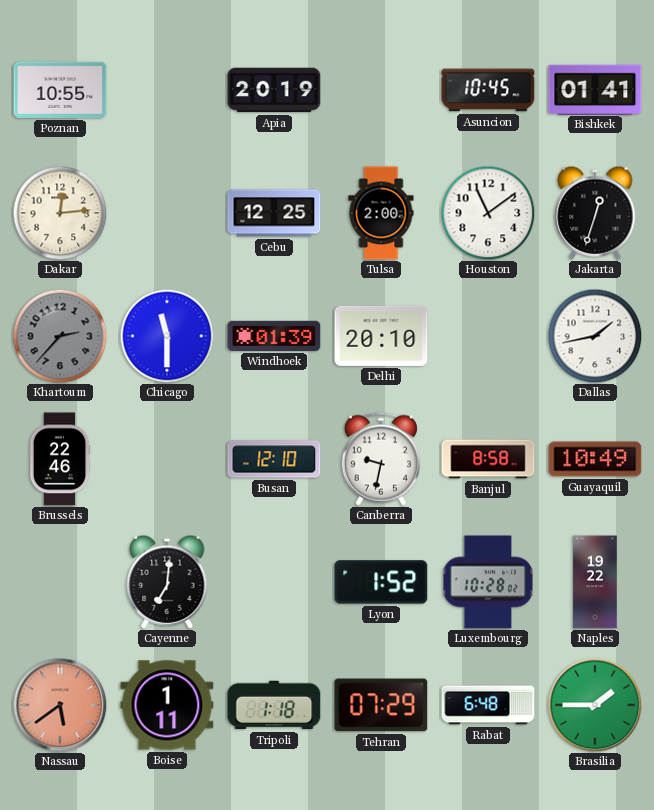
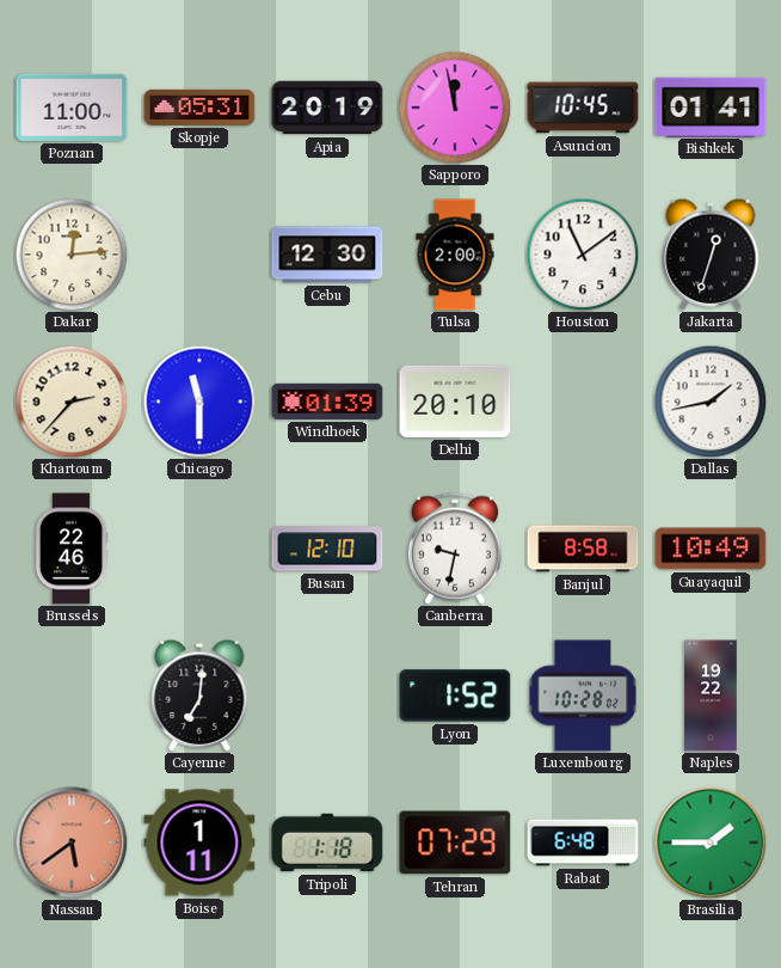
Poznan: 10:55 -> 11:00 (72, 108)
Skopje: none -> 05:31 (199, 108)
Sapporo: none -> 11:58 (455, 108)
Cebu: 12:25 -> 12:30 (327, 255)
Khartoum dial: grey -> cream (72, 402)
